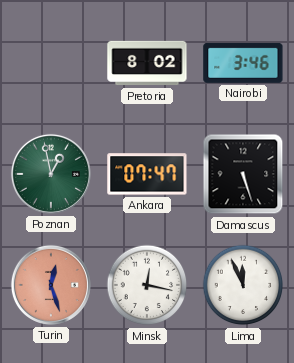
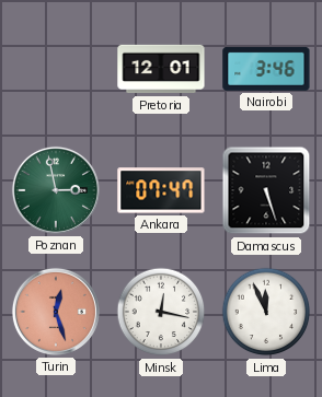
Pretoria: 8:02 -> 12:01 (161, 69)
Poznan: 12:58 -> 2:58 (56, 190)
